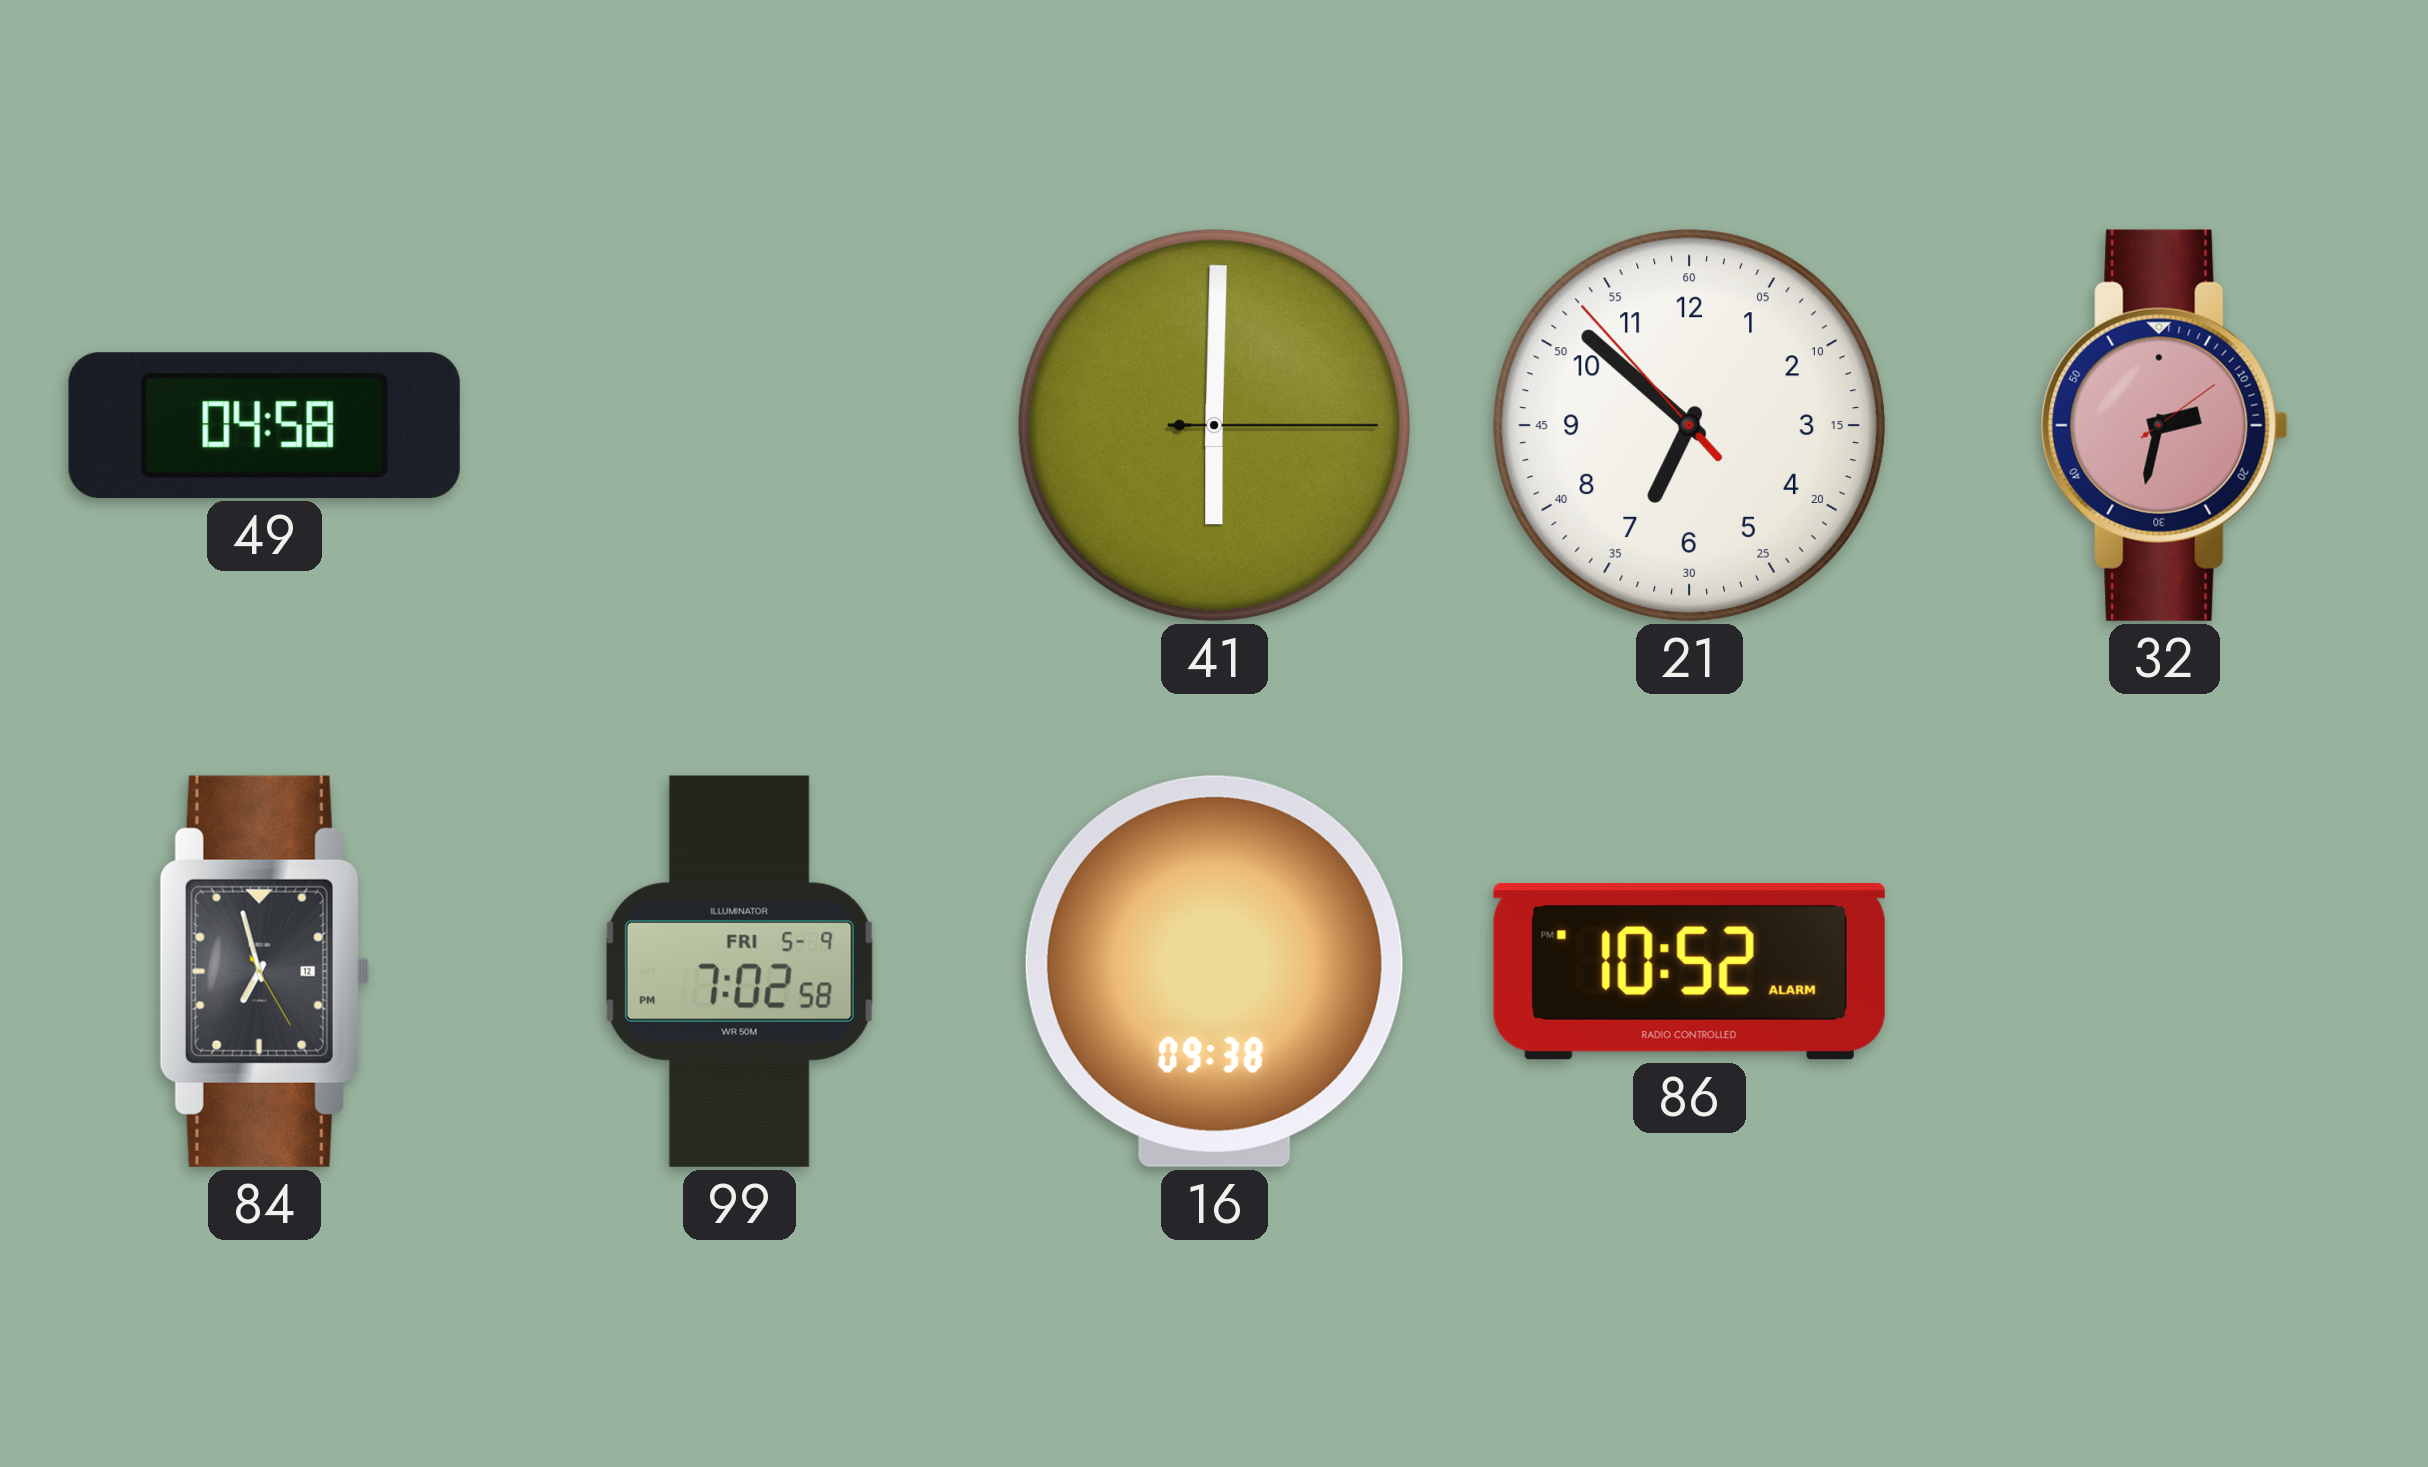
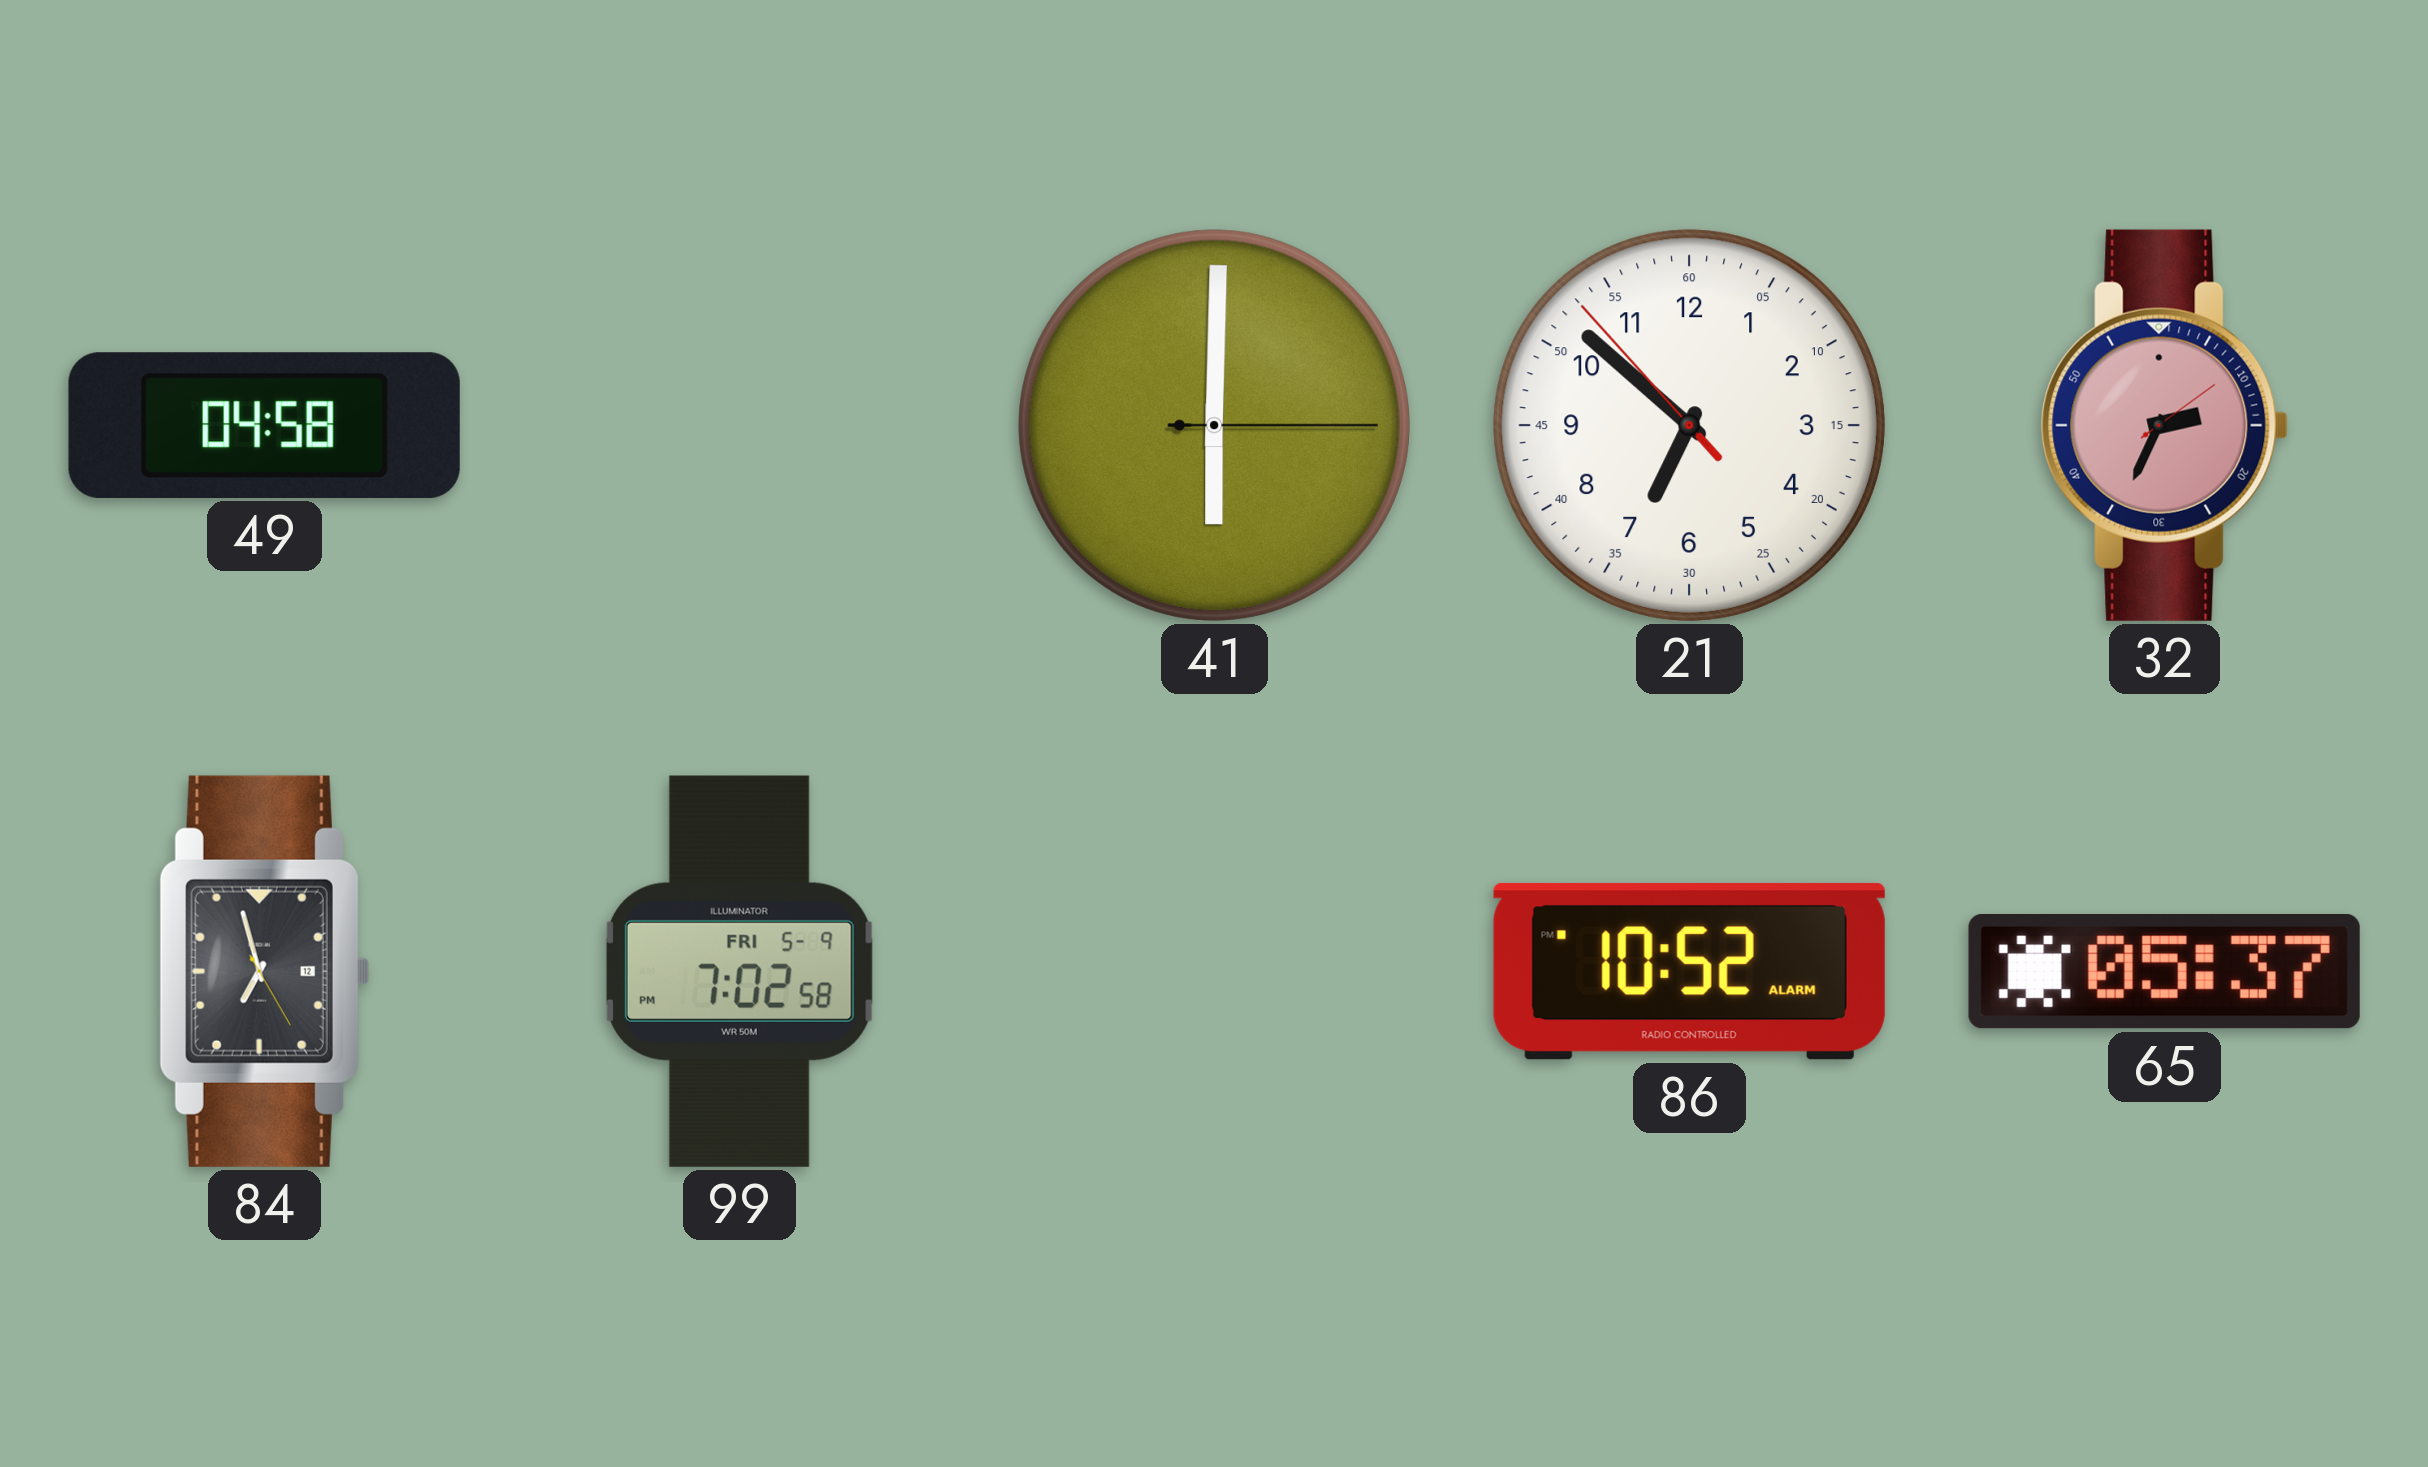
32: 2:32 -> 2:34 (2164, 425)
16: 09:38 -> none (1214, 971)
65: none -> 05:37 (2164, 972)
